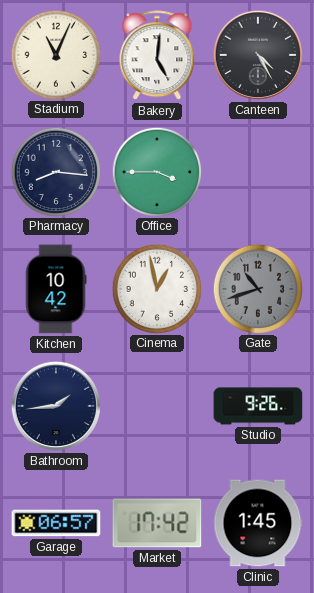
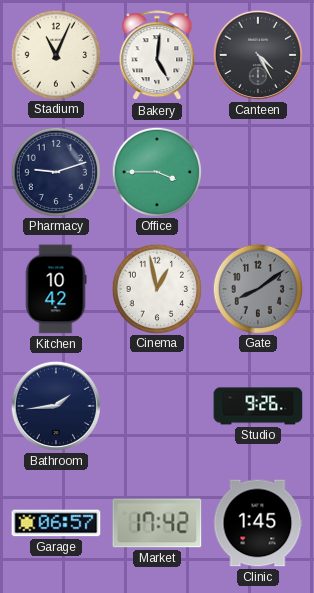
Pharmacy: 8:16 -> 9:12 (55, 171)
Gate: 10:42 -> 8:09 (257, 288)
